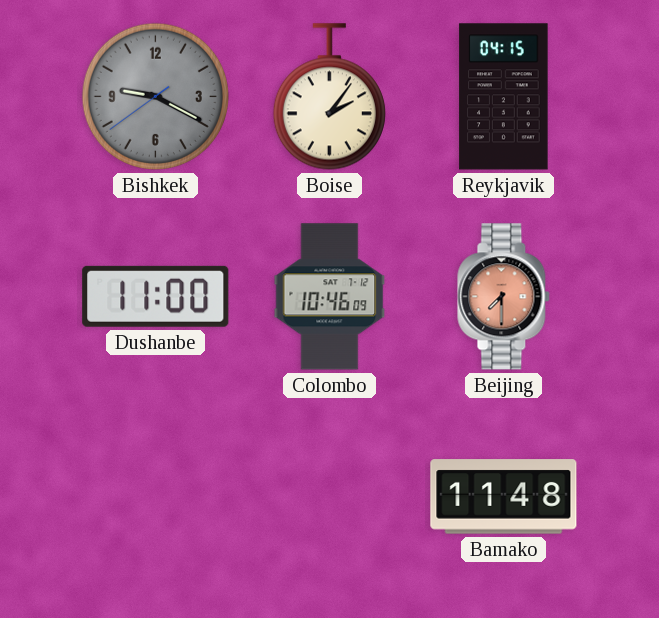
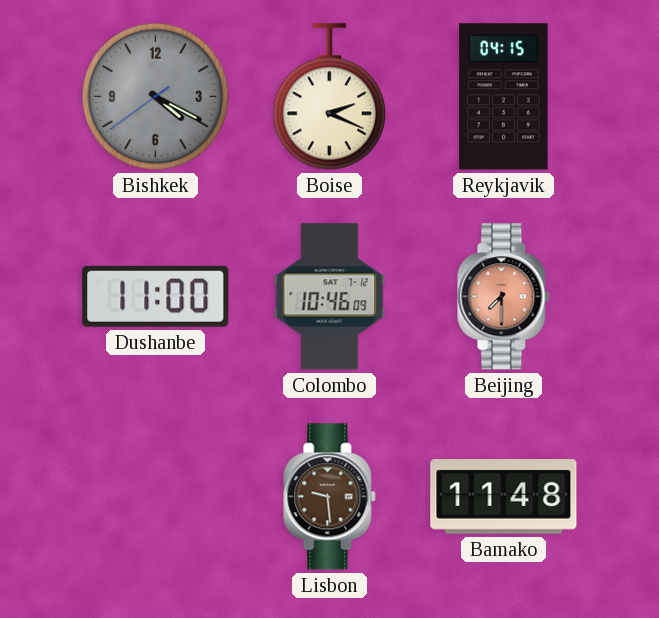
Bishkek: 9:19 -> 4:19 (155, 96)
Boise: 2:06 -> 2:19 (329, 97)
Lisbon: none -> 9:29 (330, 497)
